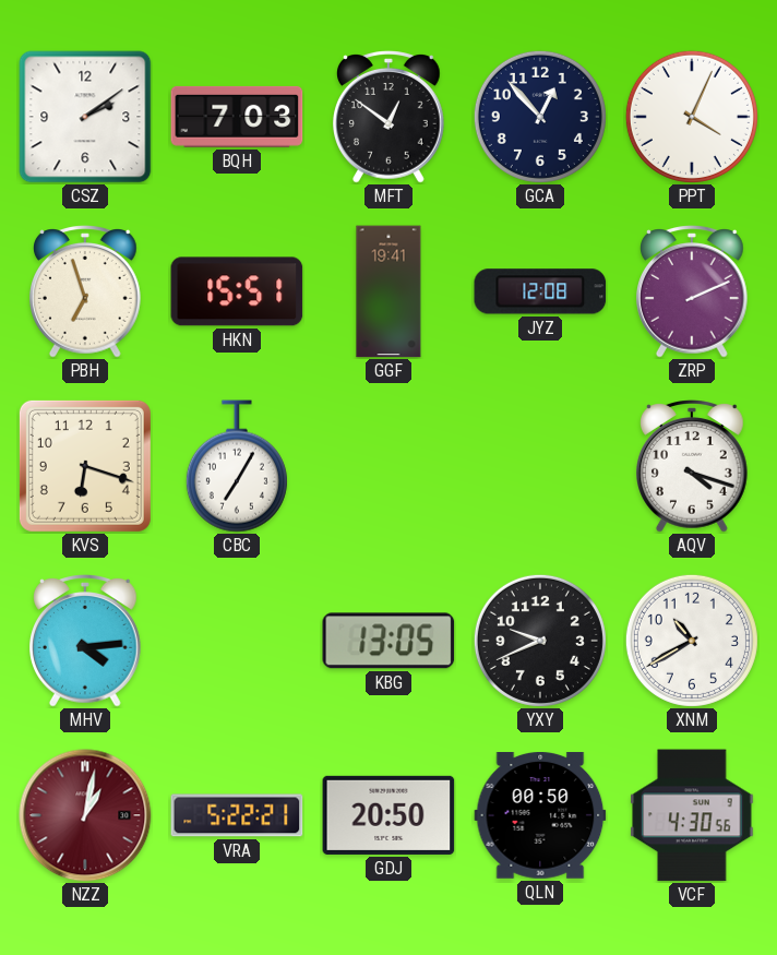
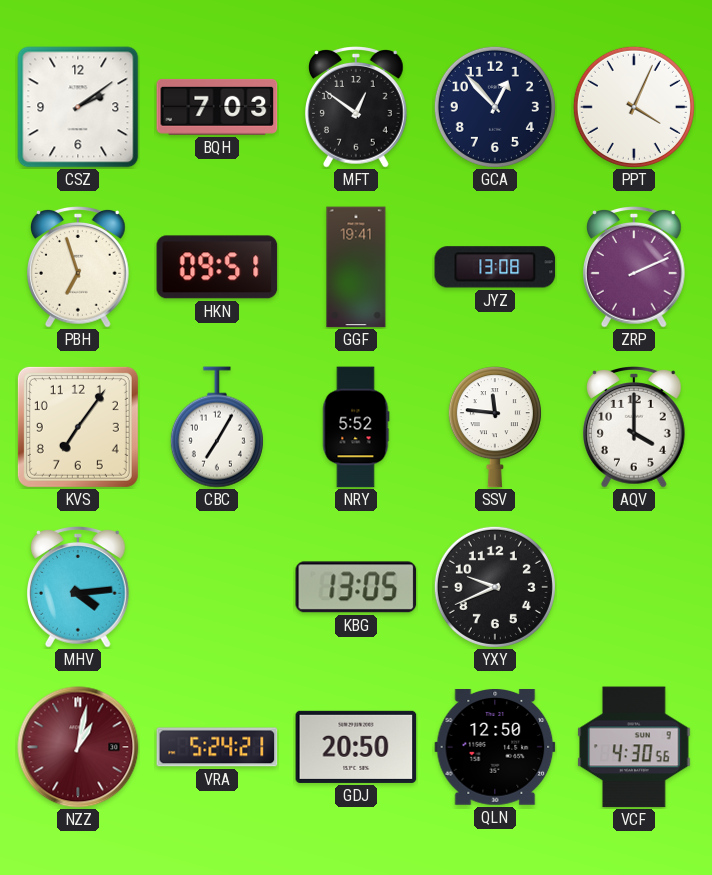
HKN: 15:51 -> 09:51 (217, 267)
JYZ: 12:08 -> 13:08 (495, 267)
KVS: 6:18 -> 7:06 (78, 427)
NRY: none -> 5:52 (356, 427)
SSV: none -> 11:46 (495, 427)
AQV: 4:18 -> 4:00 (635, 427)
XNM: 10:40 -> none (692, 641)
VRA: 5:22 -> 5:24 (217, 747)
QLN: 00:50 -> 12:50 (495, 748)
